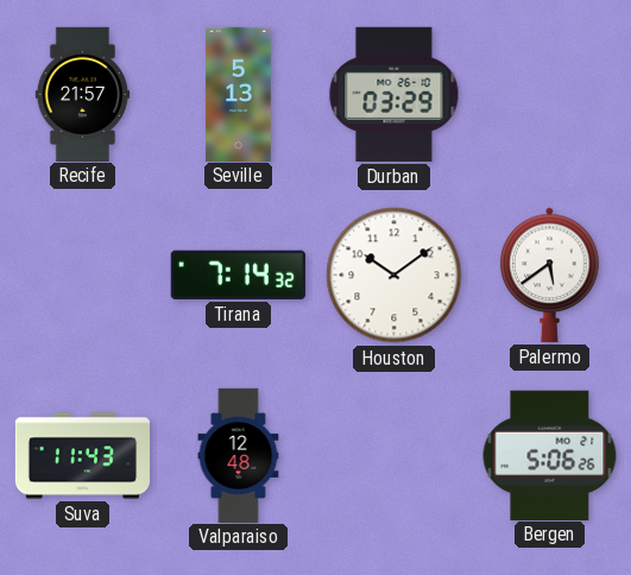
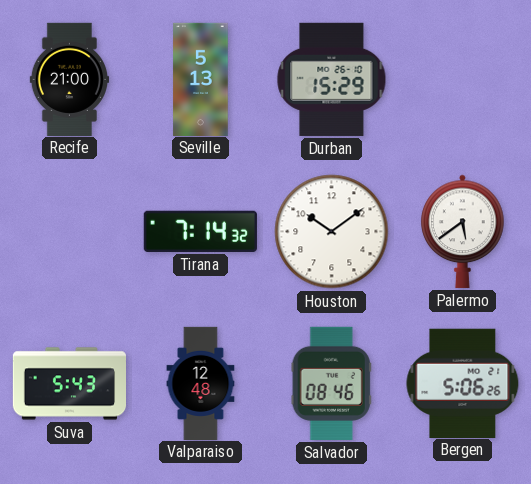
Recife: 21:57 -> 21:00 (69, 79)
Durban: 03:29 -> 15:29 (332, 79)
Suva: 11:43 -> 5:43 (69, 384)
Salvador: none -> 08:46 (331, 383)
